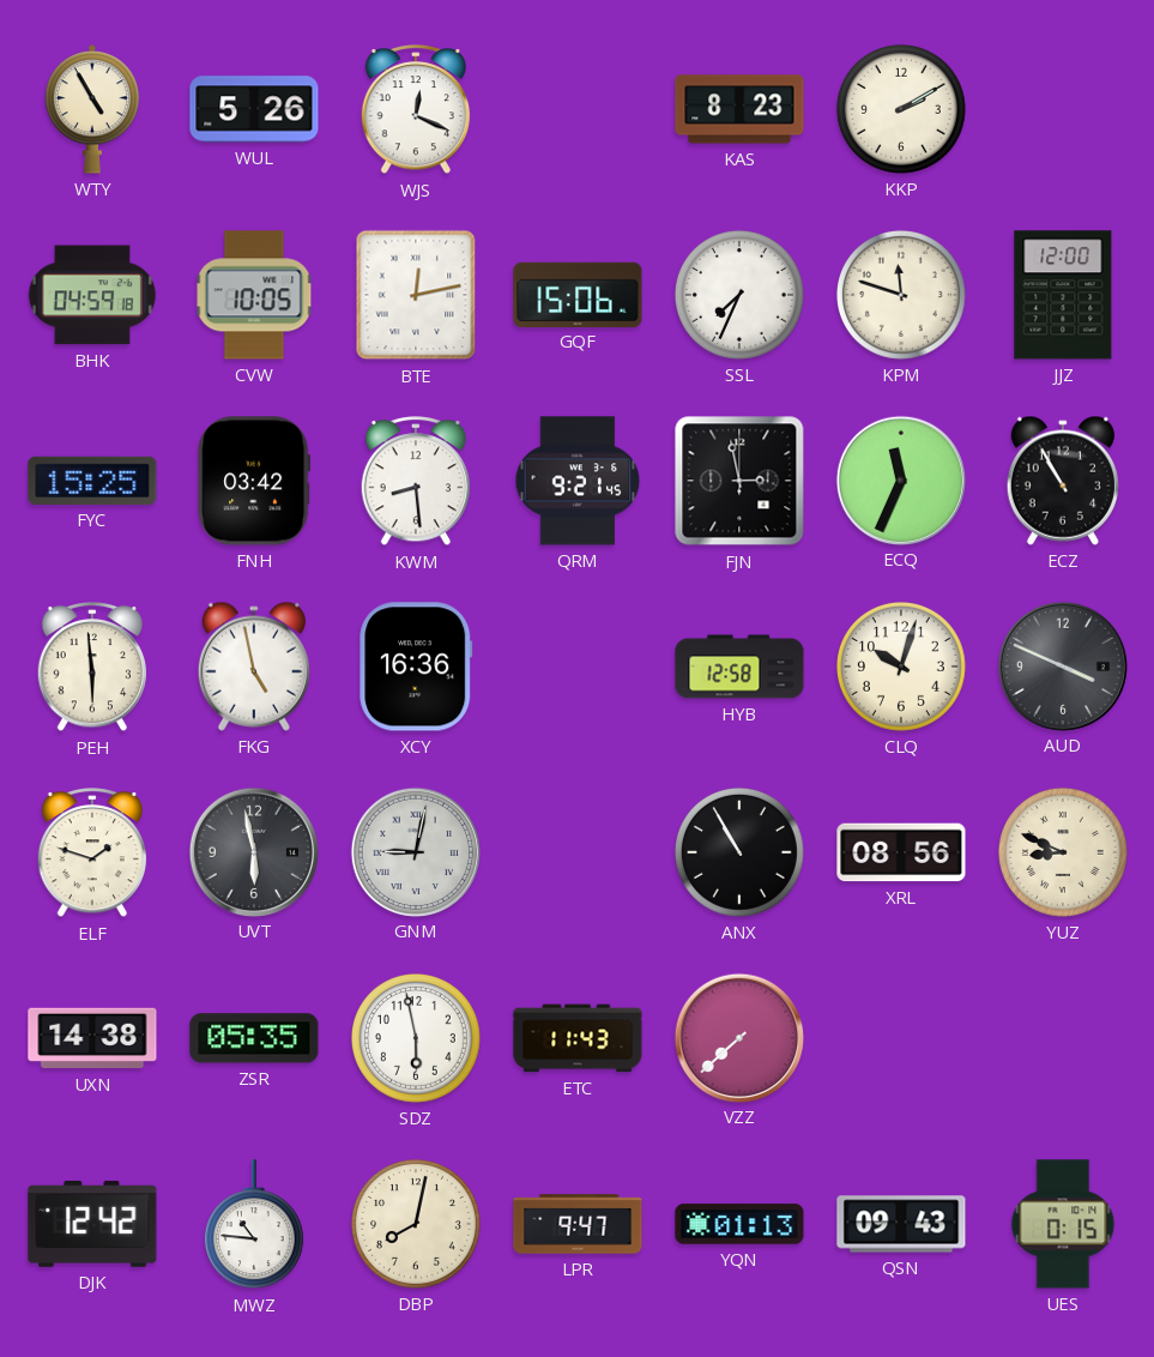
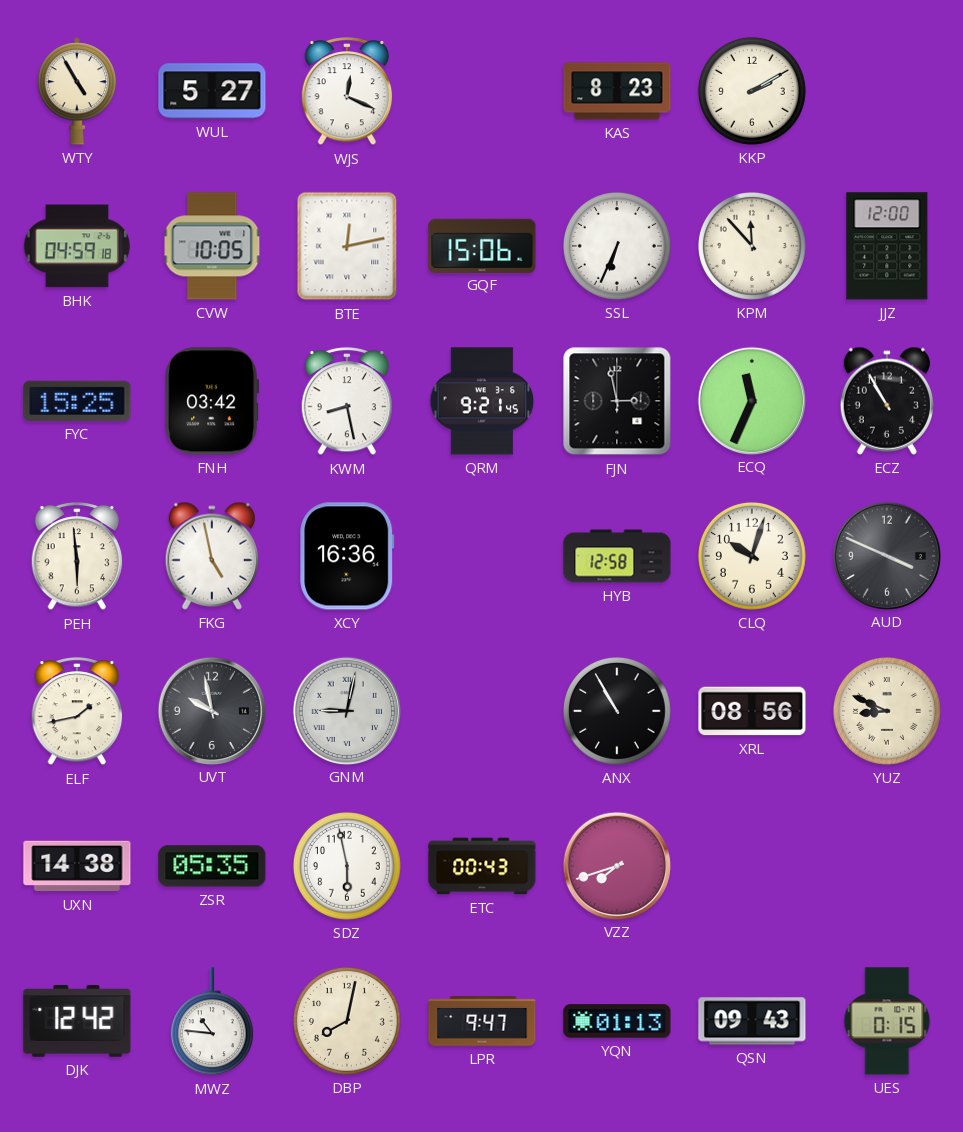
WUL: 5:26 -> 5:27 (212, 91)
SSL: 7:34 -> 6:34 (617, 246)
KPM: 11:48 -> 11:53 (752, 246)
KWM: 8:29 -> 8:28 (347, 402)
ELF: 1:48 -> 1:43 (77, 712)
UVT: 5:58 -> 9:58 (211, 710)
ETC: 11:43 -> 00:43 (482, 866)
VZZ: 7:38 -> 7:42 (616, 865)
